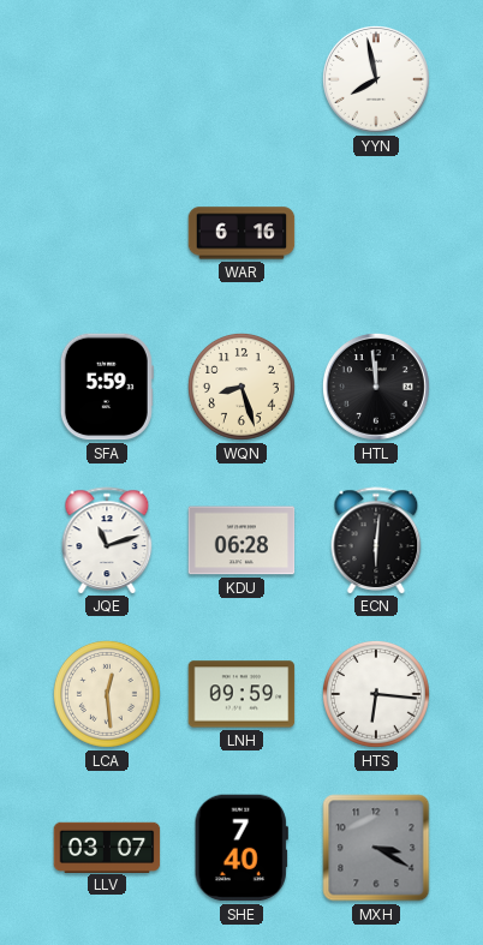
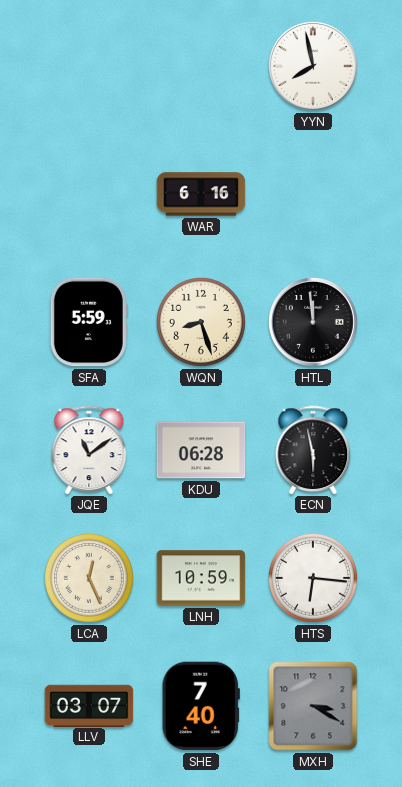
JQE: 11:12 -> 11:09 (89, 450)
ECN: 6:01 -> 5:58 (313, 450)
LCA: 12:29 -> 12:26 (90, 579)
LNH: 09:59 -> 10:59 (201, 578)
